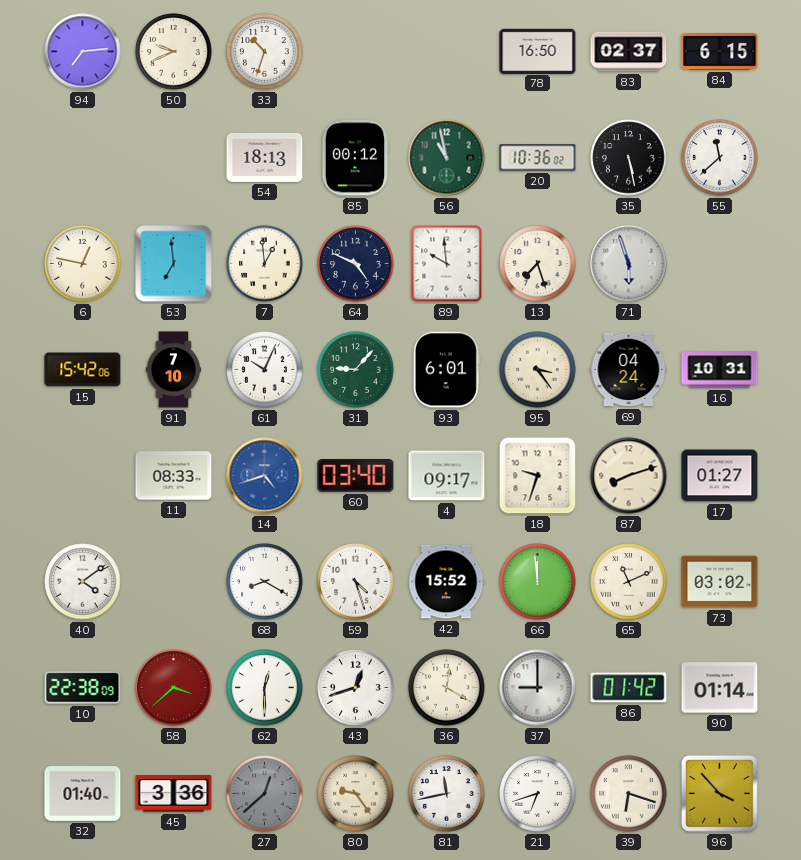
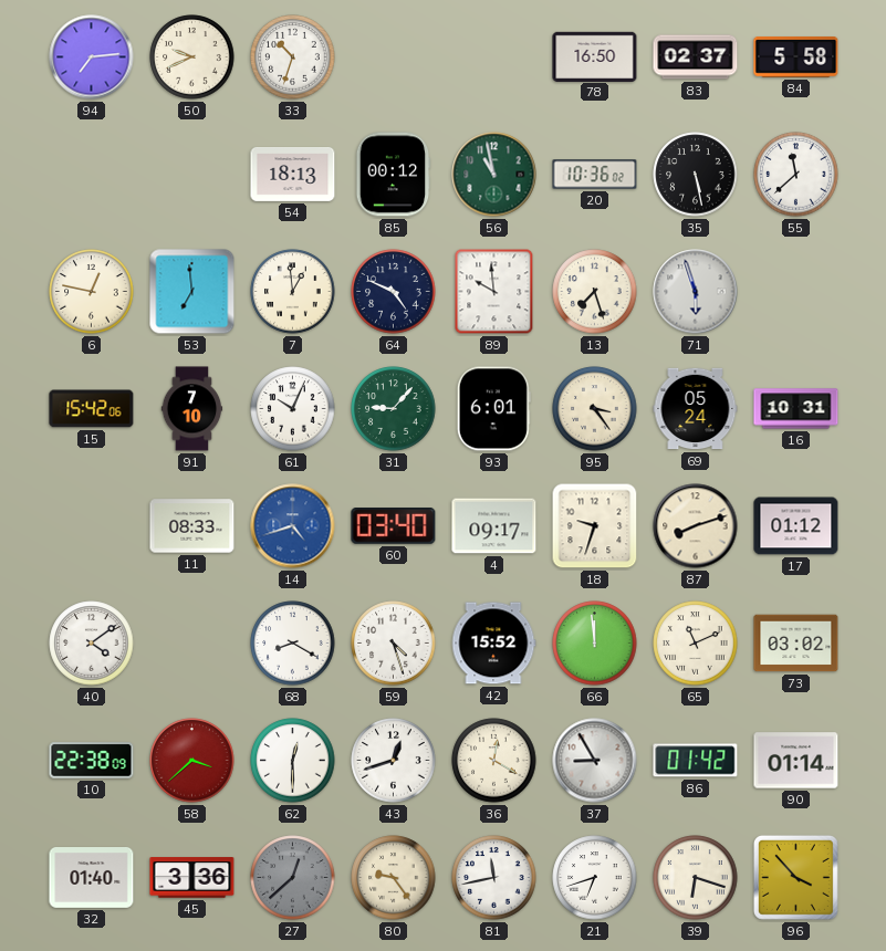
84: 6:15 -> 5:58 (796, 58)
69: 04:24 -> 05:24 (696, 409)
17: 01:27 -> 01:12 (796, 526)
37: 9:00 -> 8:55 (595, 761)
